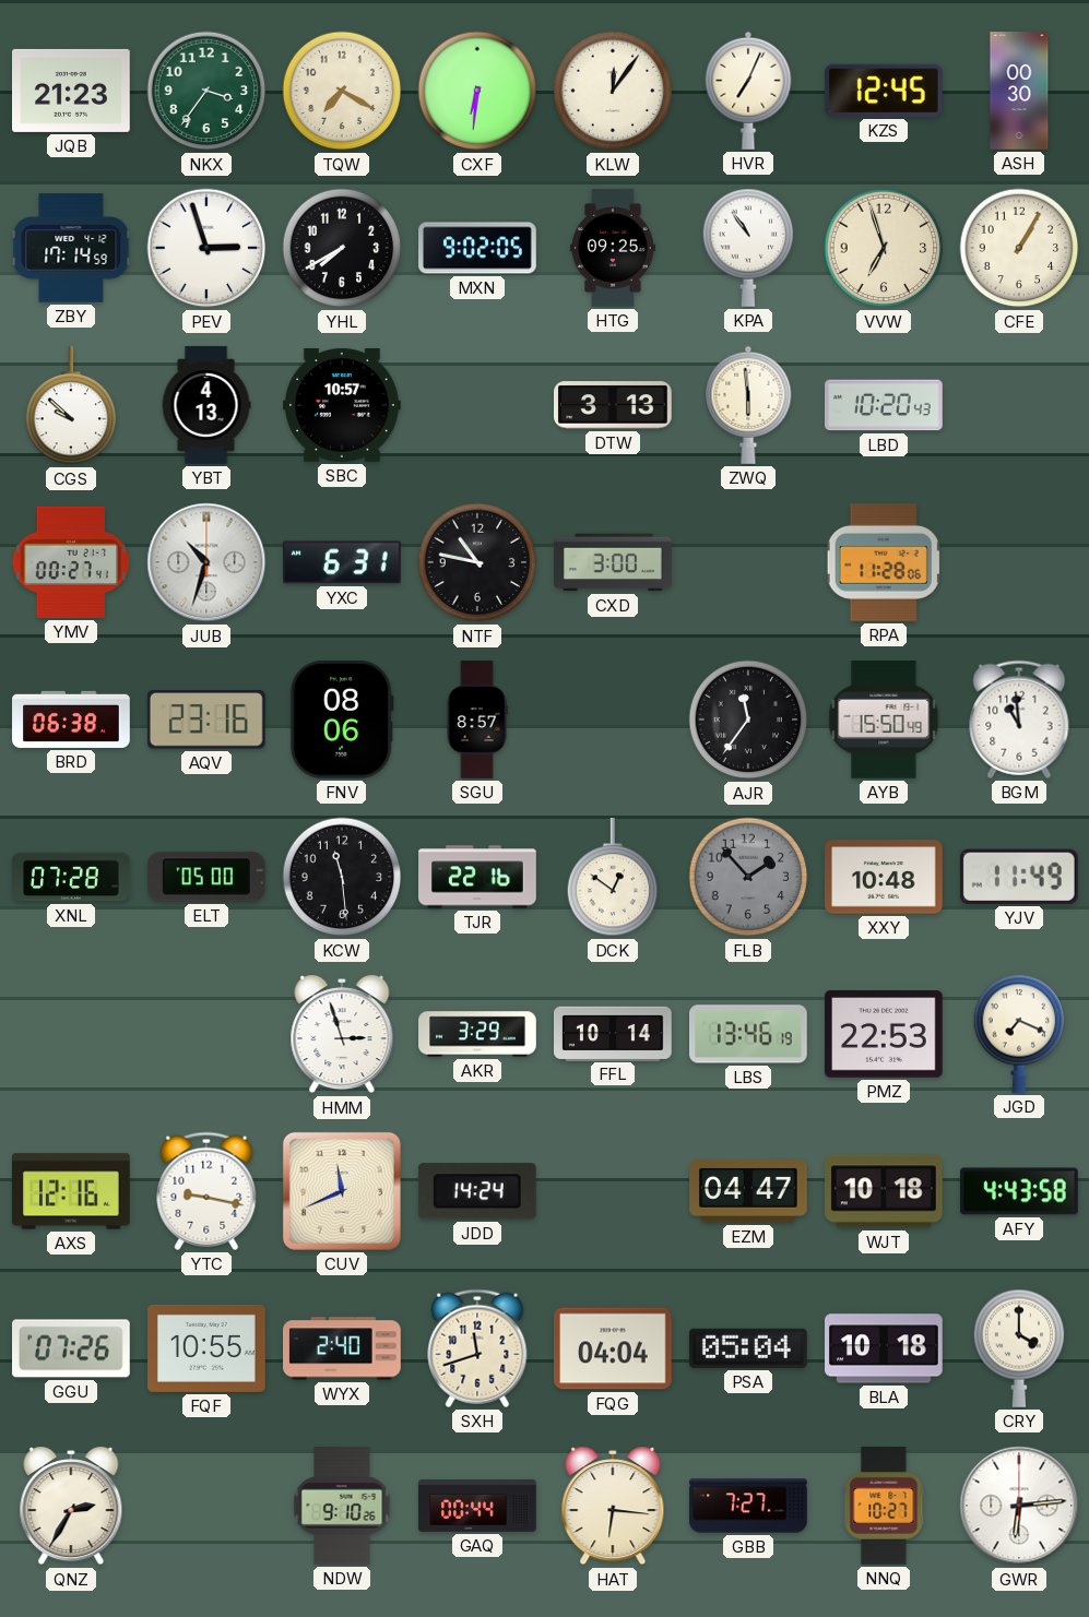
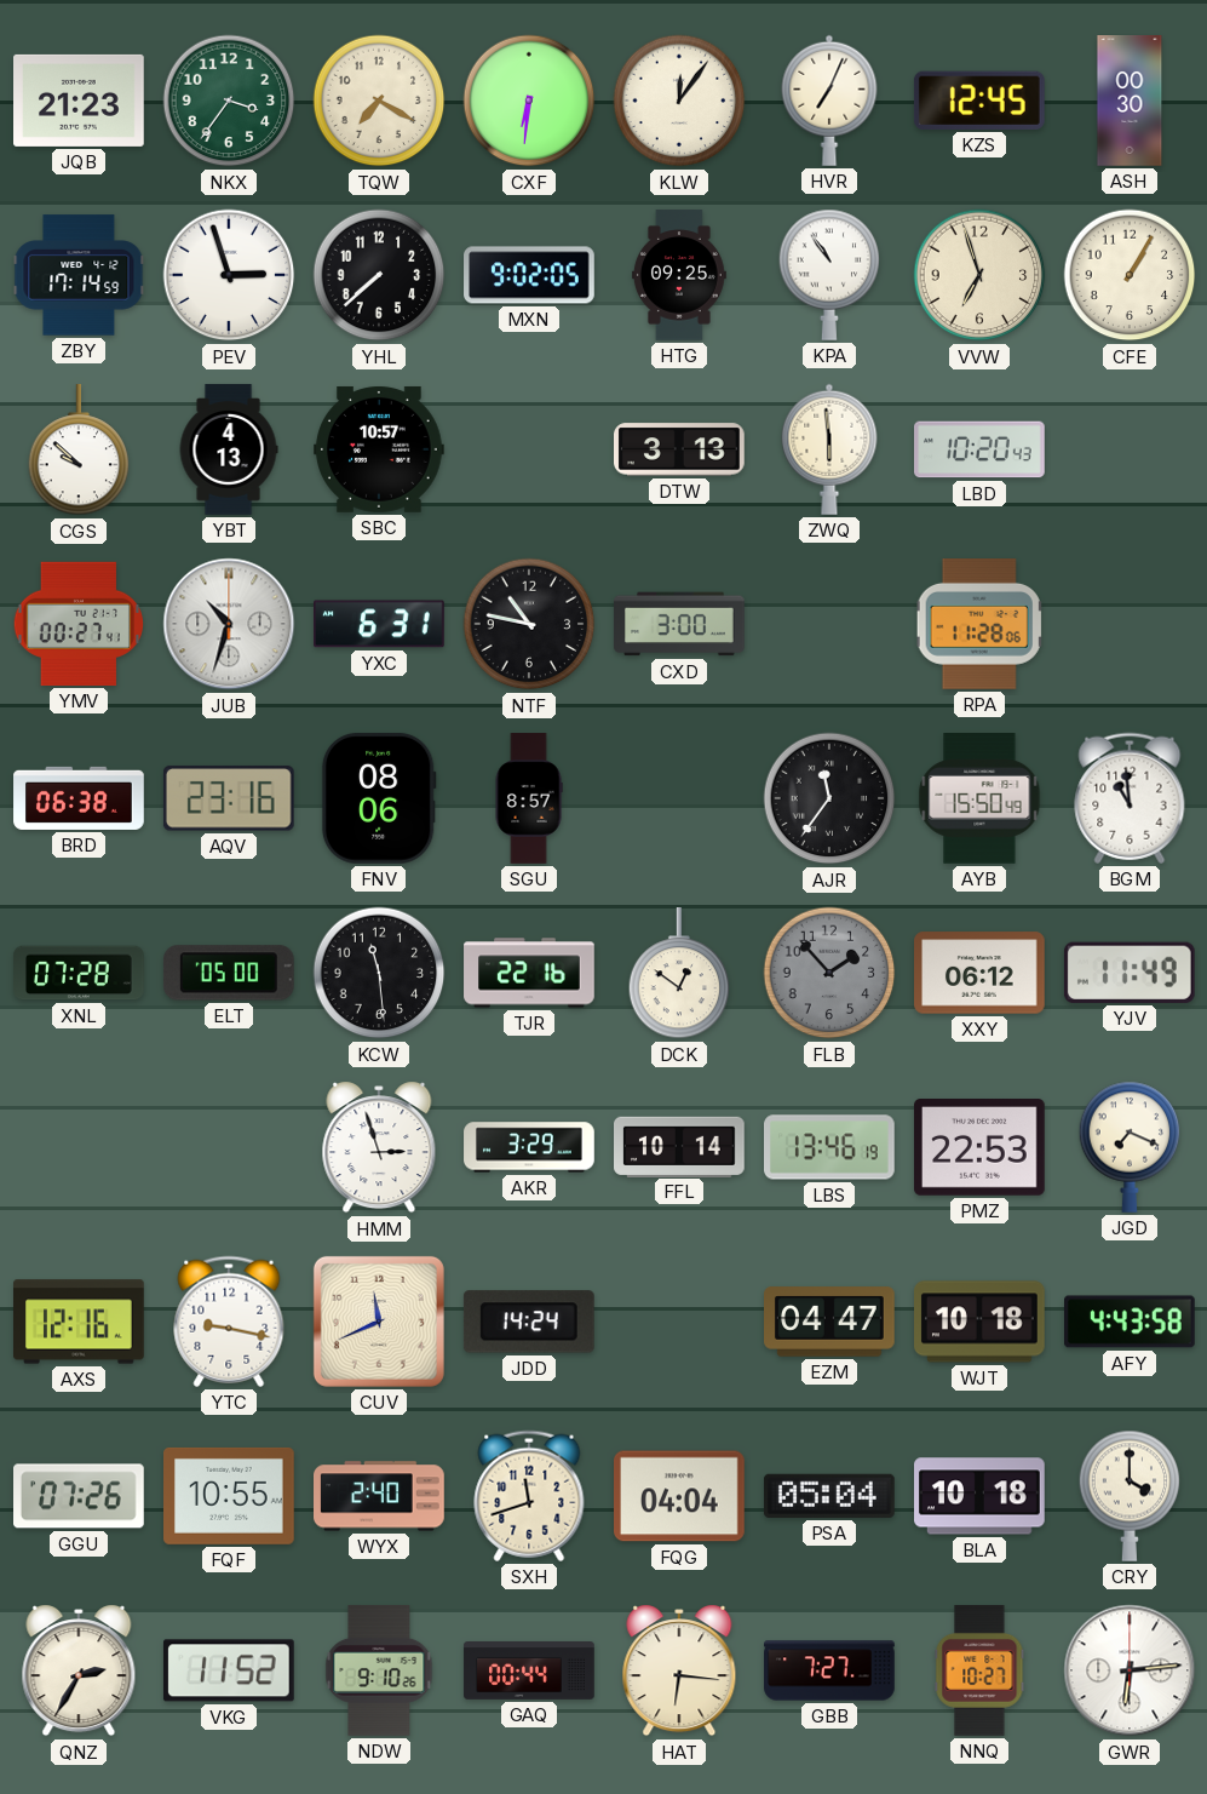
YHL: 7:40 -> 7:38 (379, 275)
XXY: 10:48 -> 06:12 (981, 973)
VKG: none -> 11:52 (229, 1670)
